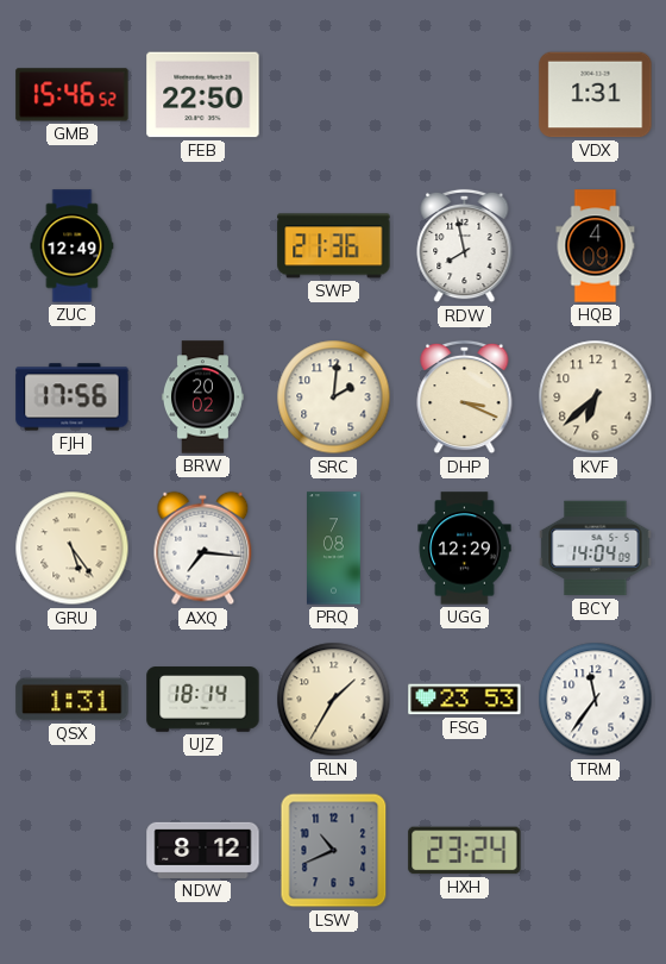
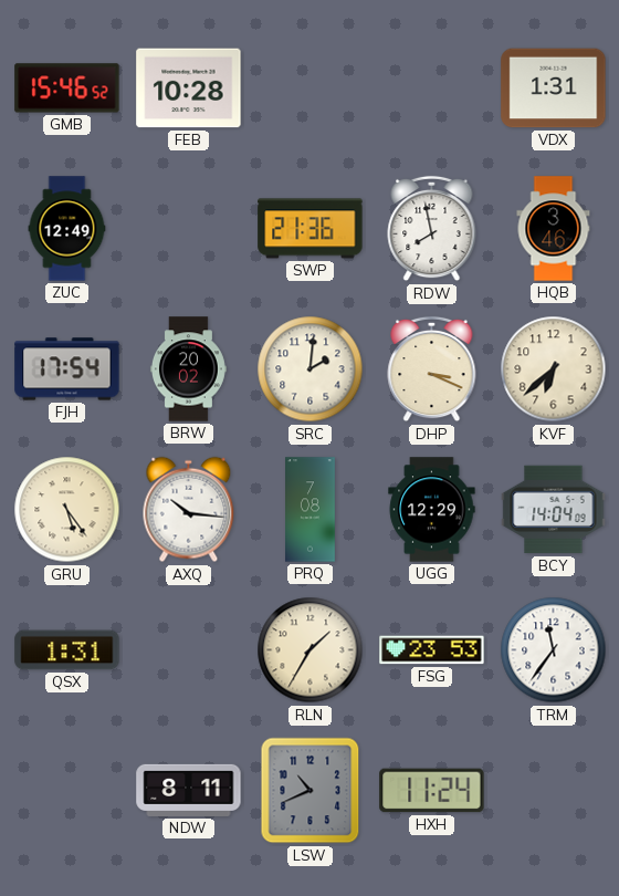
FEB: 22:50 -> 10:28 (189, 88)
HQB: 4:09 -> 3:46 (554, 229)
FJH: 17:56 -> 17:54 (67, 369)
AXQ: 7:16 -> 10:16 (189, 510)
UJZ: 18:14 -> none (203, 700)
NDW: 8:12 -> 8:11 (189, 790)
HXH: 23:24 -> 11:24 (432, 791)
